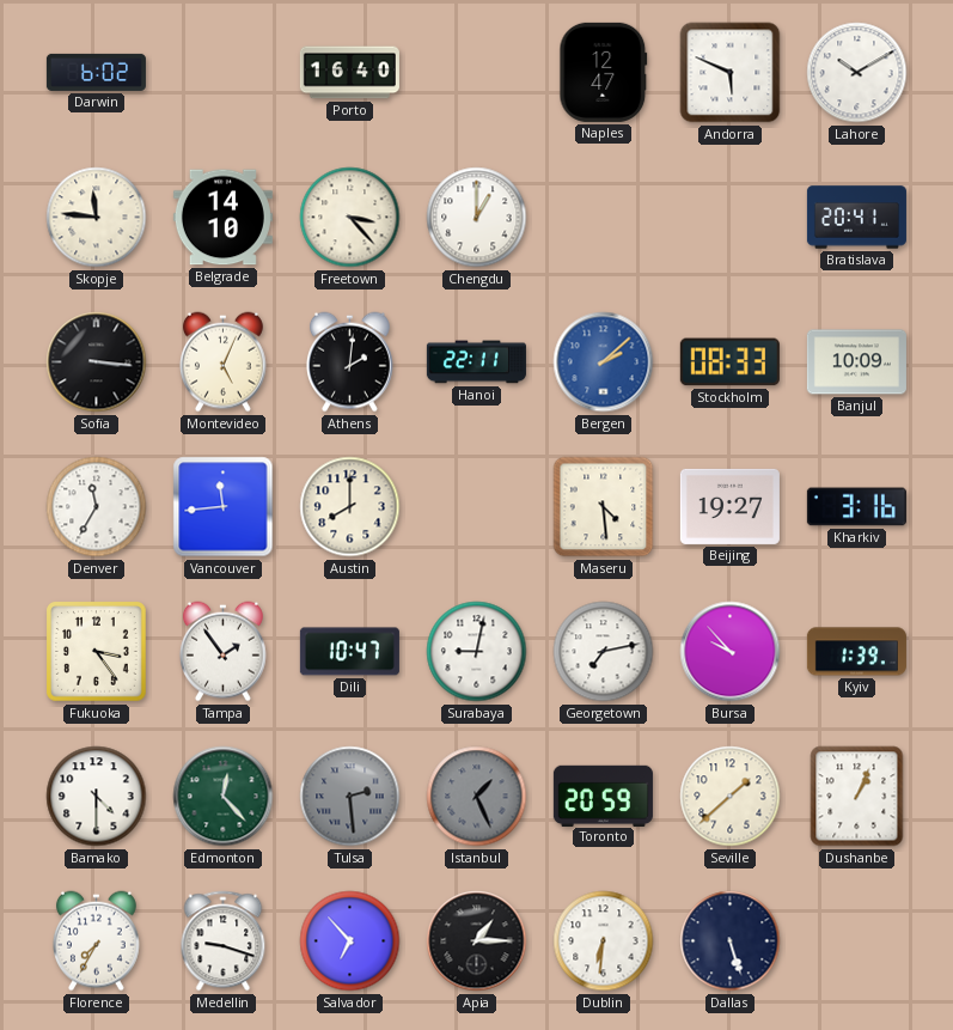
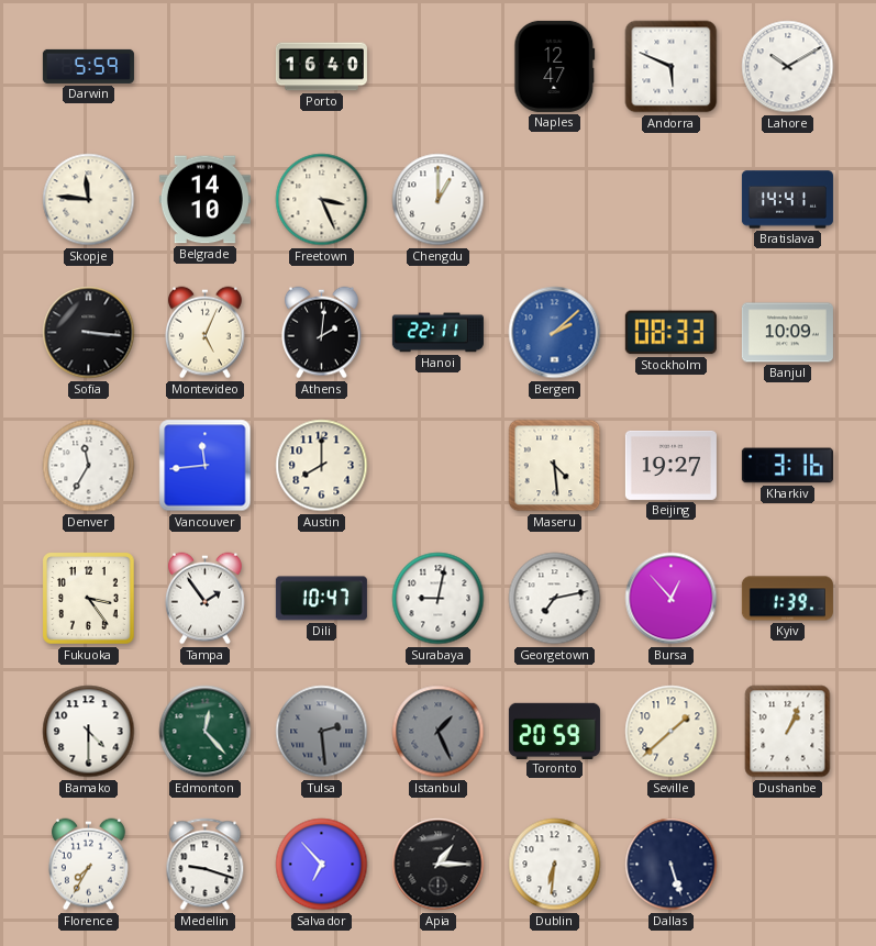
Darwin: 6:02 -> 5:59 (88, 66)
Freetown: 3:23 -> 3:26 (322, 200)
Bratislava: 20:41 -> 14:41 (787, 200)
Bursa: 9:53 -> 12:53 (672, 599)
